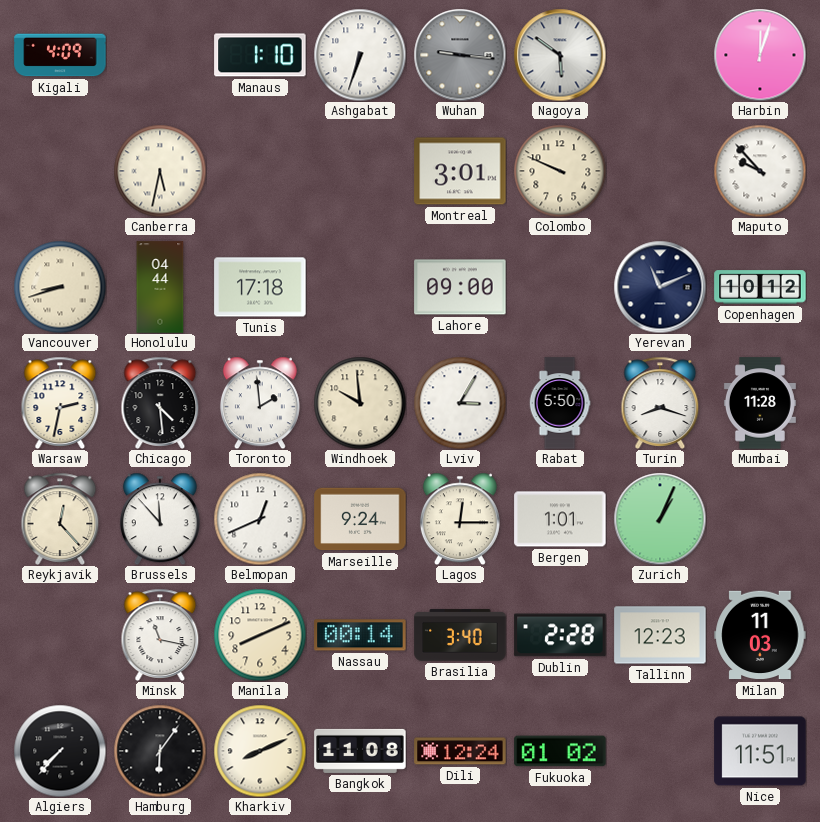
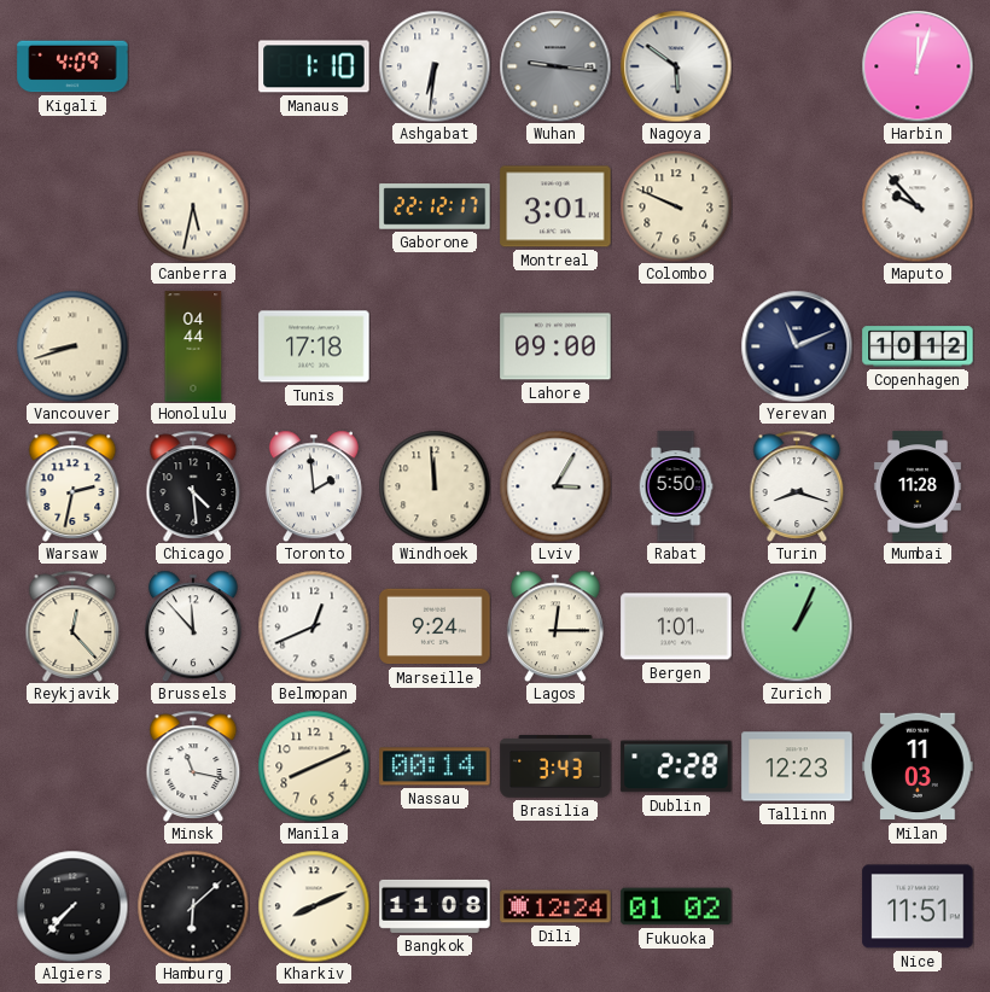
Ashgabat: 6:33 -> 6:31 (435, 66)
Gaborone: none -> 22:12 (435, 206)
Windhoek: 9:59 -> 11:59 (435, 486)
Brasilia: 3:40 -> 3:43 (555, 766)
Hamburg: 6:06 -> 6:08 (193, 906)
